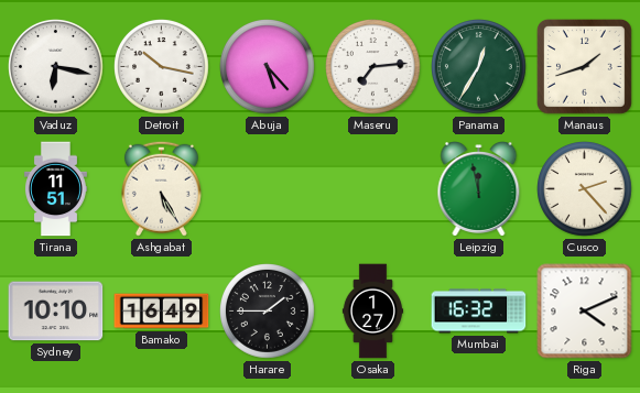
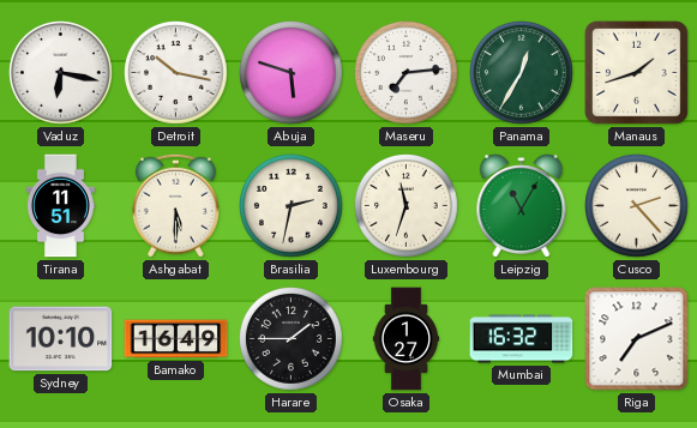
Abuja: 5:23 -> 5:48 (292, 73)
Ashgabat: 5:25 -> 5:30 (175, 205)
Brasilia: none -> 2:32 (292, 206)
Luxembourg: none -> 11:33 (407, 206)
Leipzig: 11:58 -> 11:05 (522, 206)
Riga: 4:11 -> 7:11 (637, 339)
